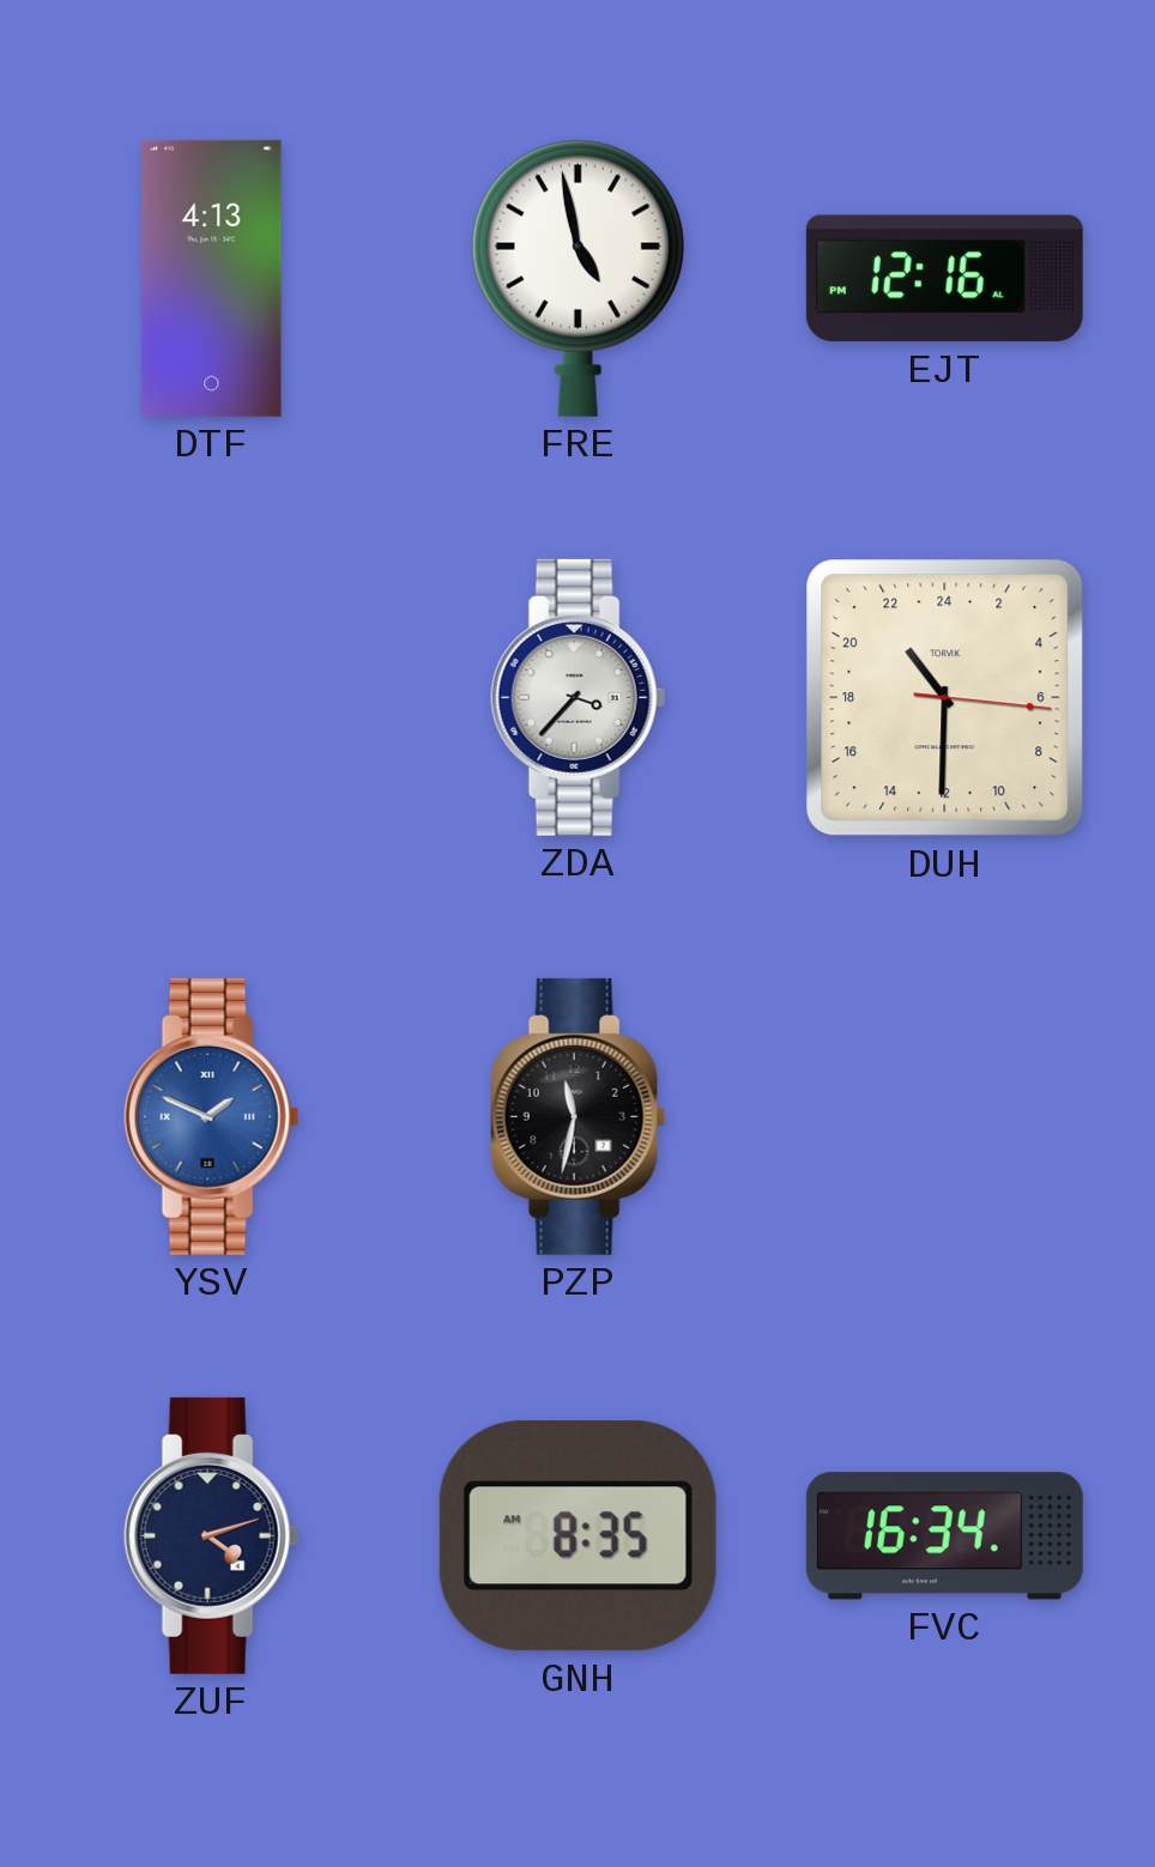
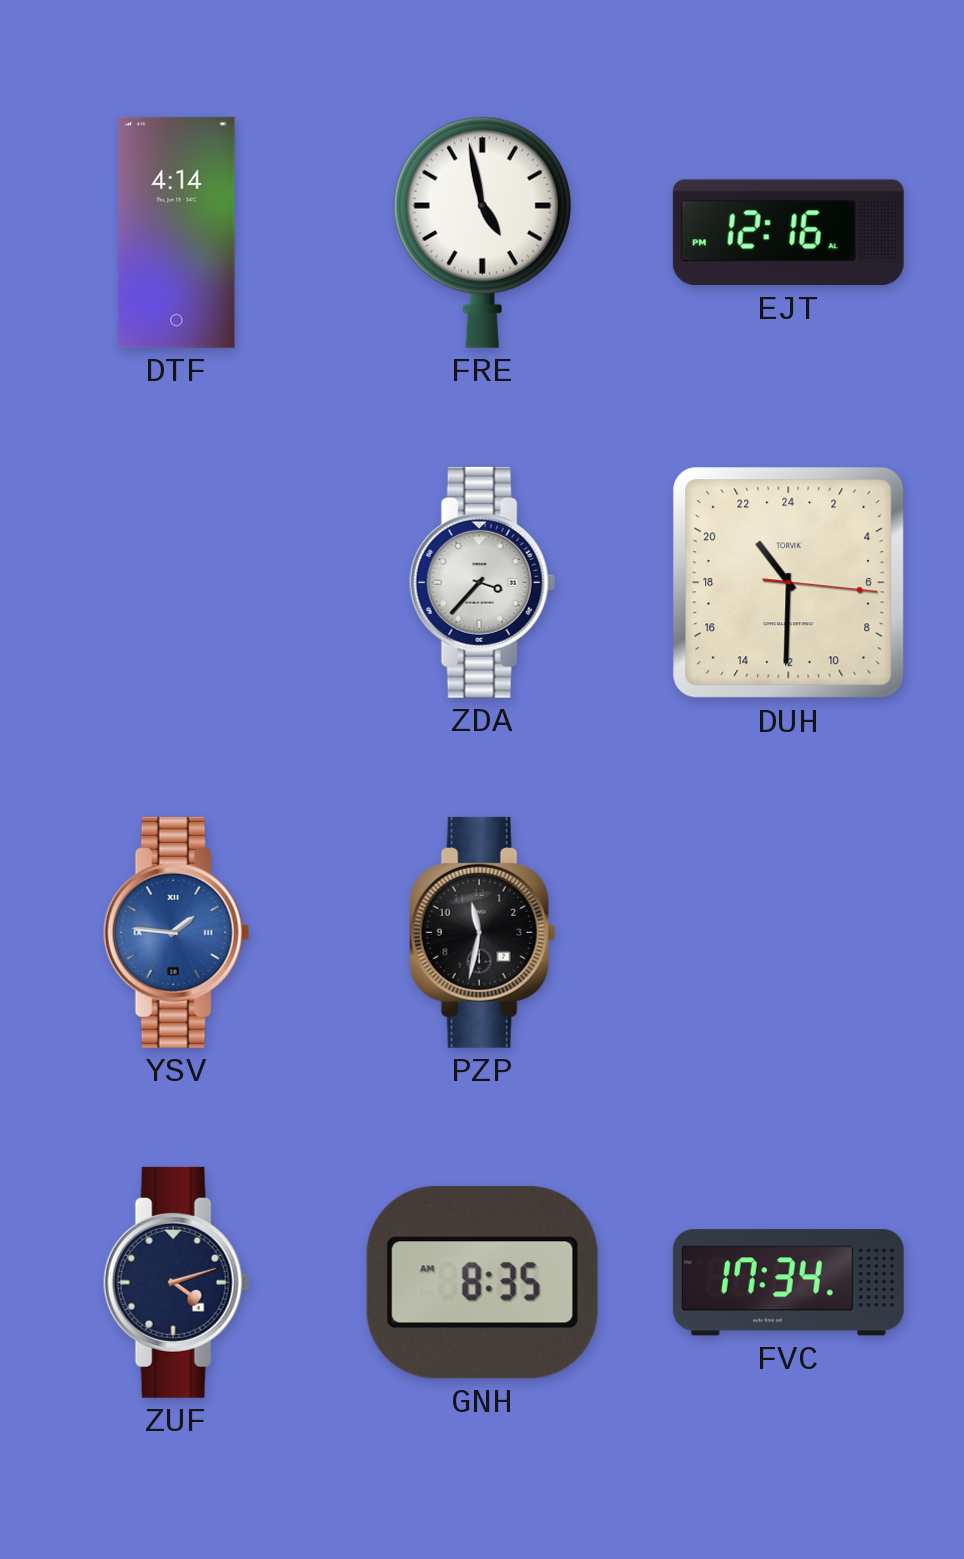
DTF: 4:13 -> 4:14 (177, 232)
YSV: 1:49 -> 1:46 (177, 932)
FVC: 16:34 -> 17:34 (788, 1283)
